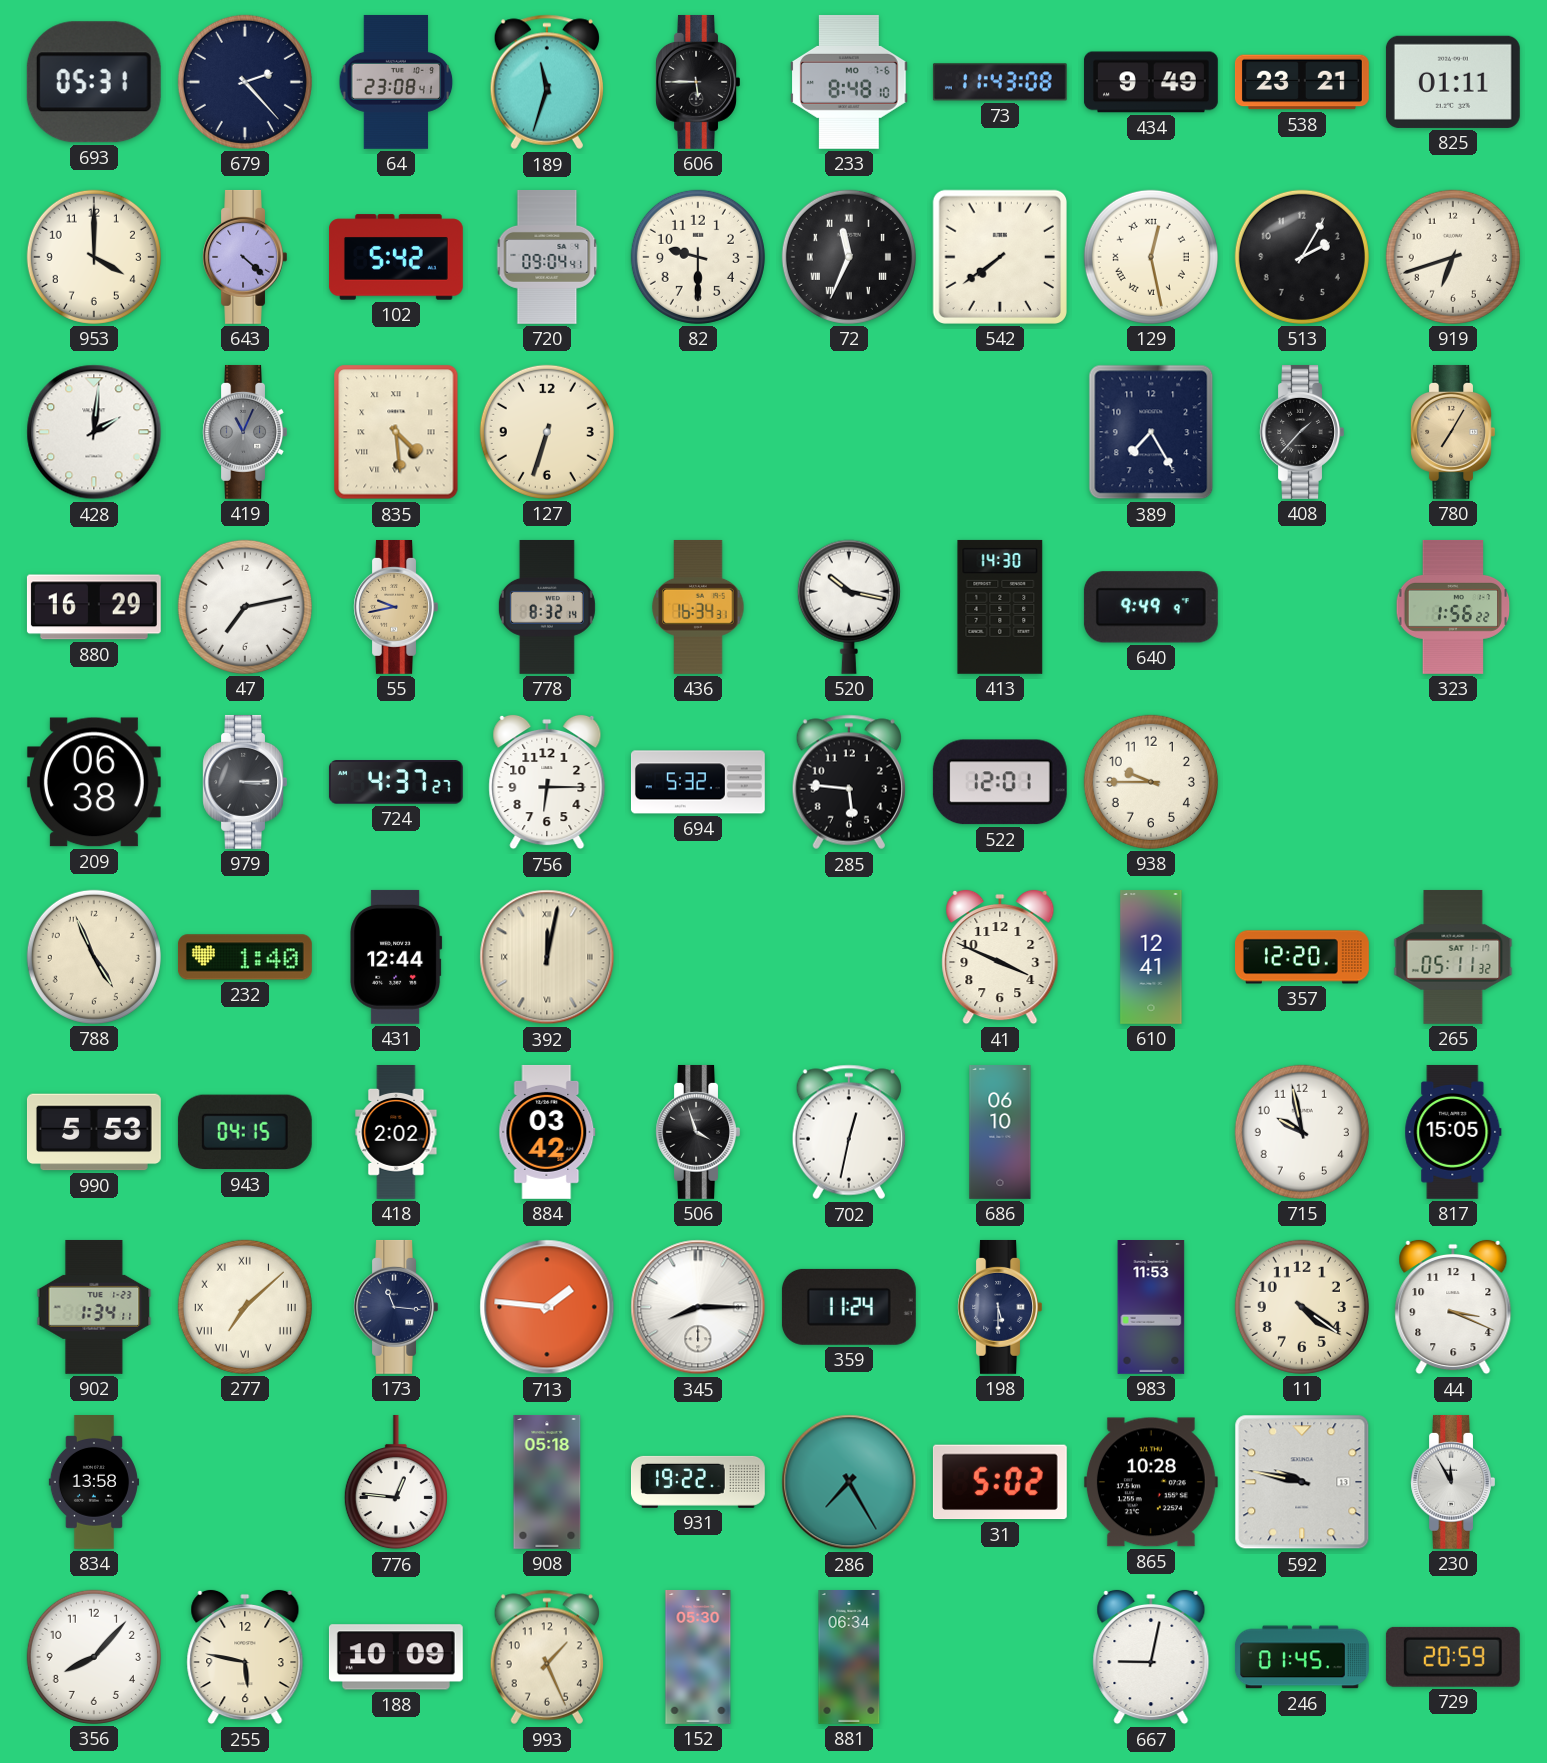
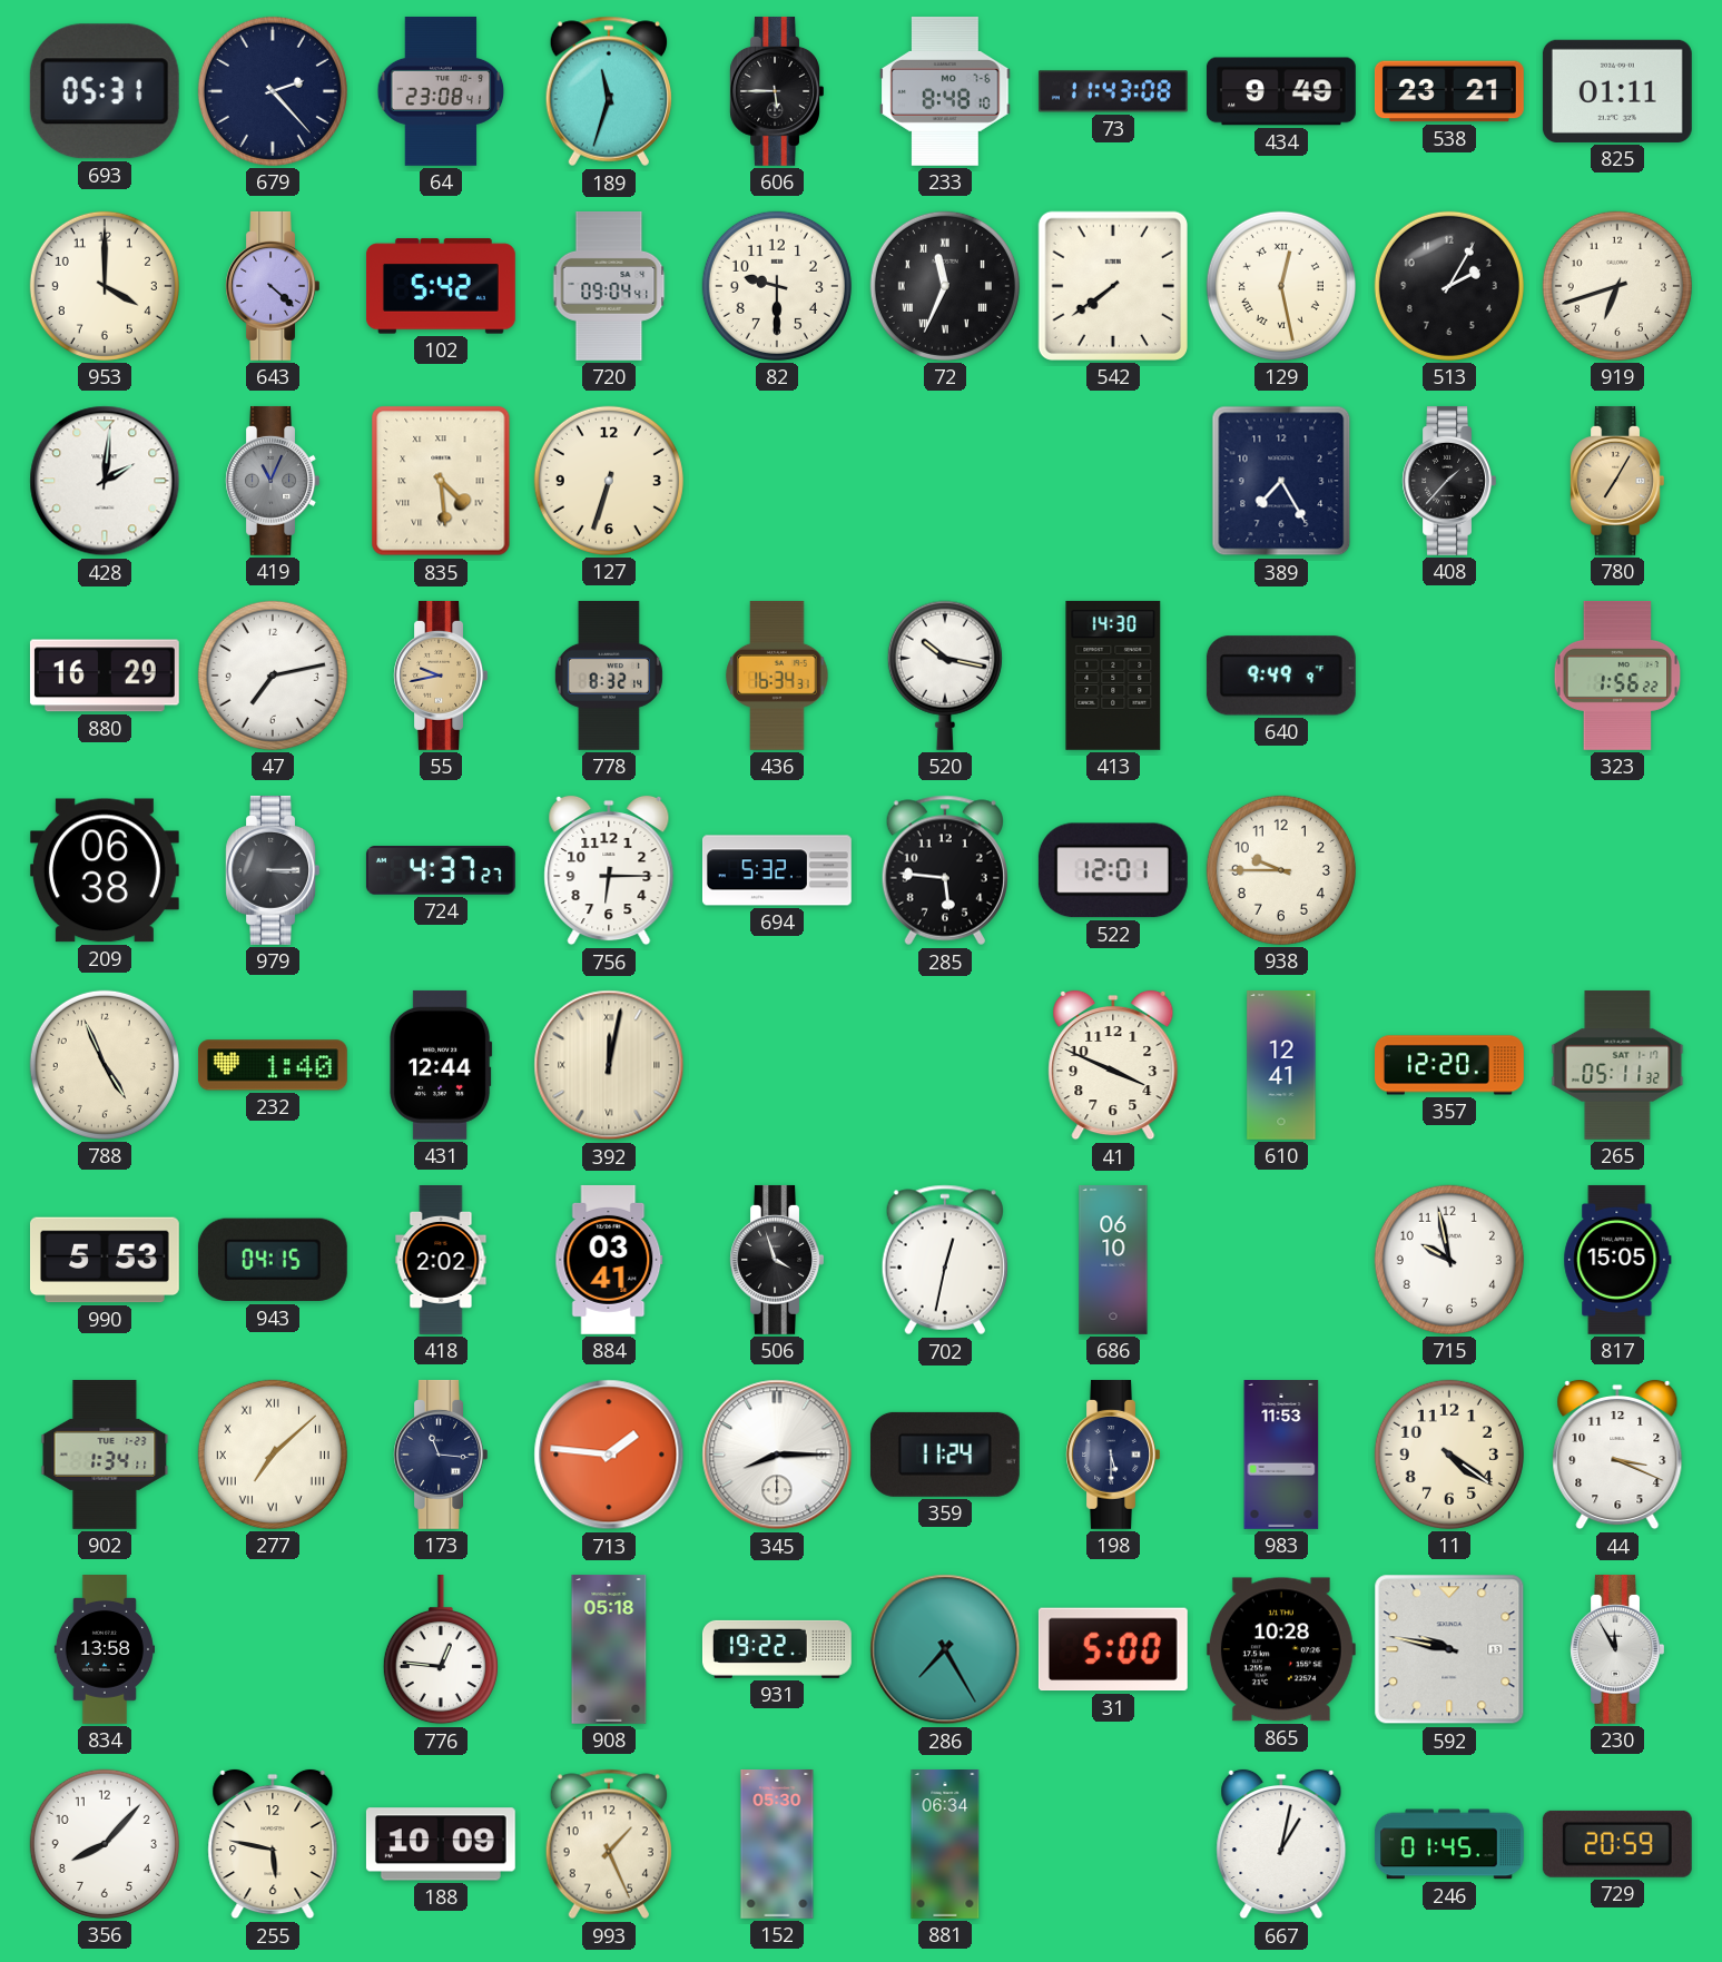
884: 03:42 -> 03:41 (609, 1260)
31: 5:02 -> 5:00 (1113, 1649)
667: 9:02 -> 1:02 (1281, 1844)
